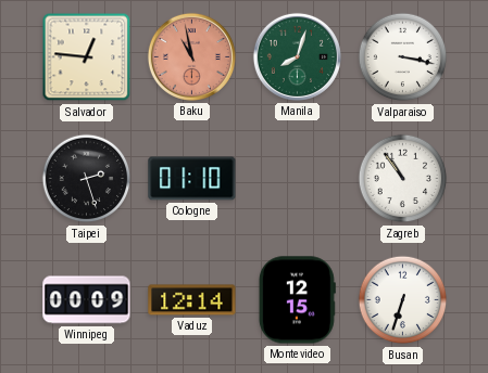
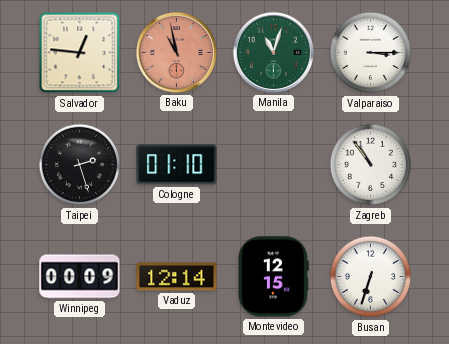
Manila: 8:03 -> 11:03 (273, 52)
Valparaiso: 3:17 -> 3:15 (371, 53)
